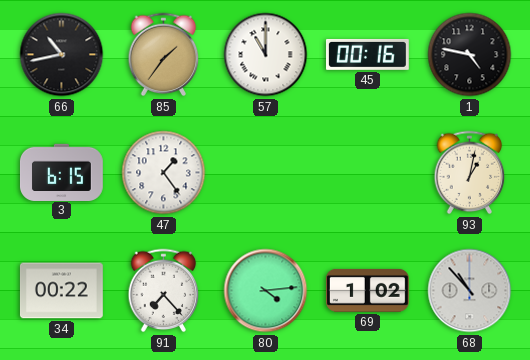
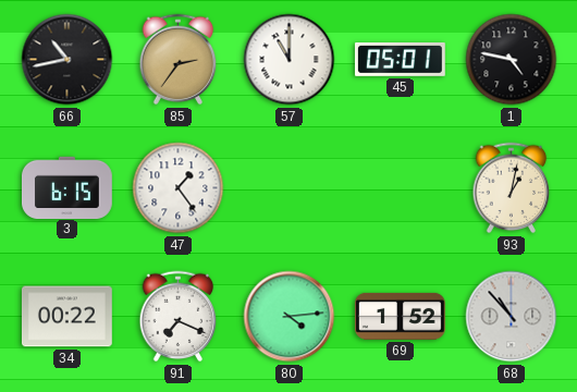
85: 1:36 -> 2:36 (179, 60)
45: 00:16 -> 05:01 (401, 59)
91: 7:23 -> 7:19 (179, 317)
69: 1:02 -> 1:52 (401, 316)
